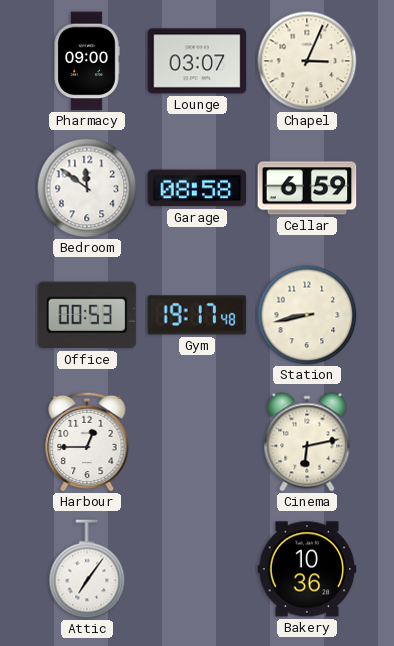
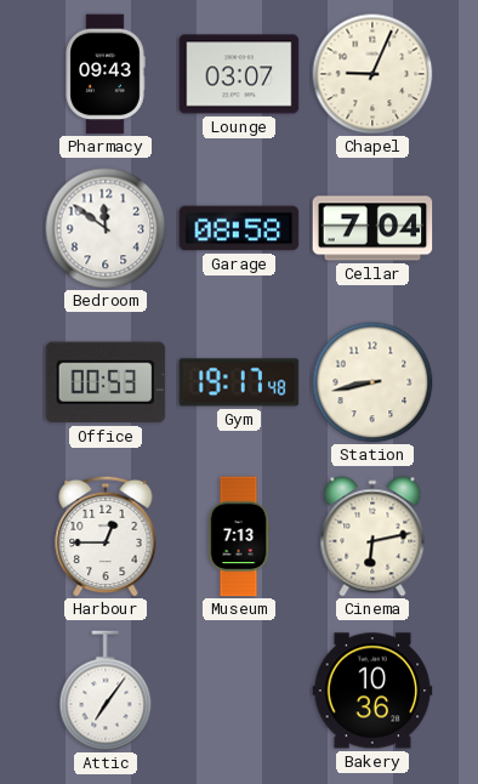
Pharmacy: 09:00 -> 09:43 (106, 74)
Chapel: 3:04 -> 9:04 (372, 74)
Cellar: 6:59 -> 7:04 (372, 228)
Museum: none -> 7:13 (239, 536)
